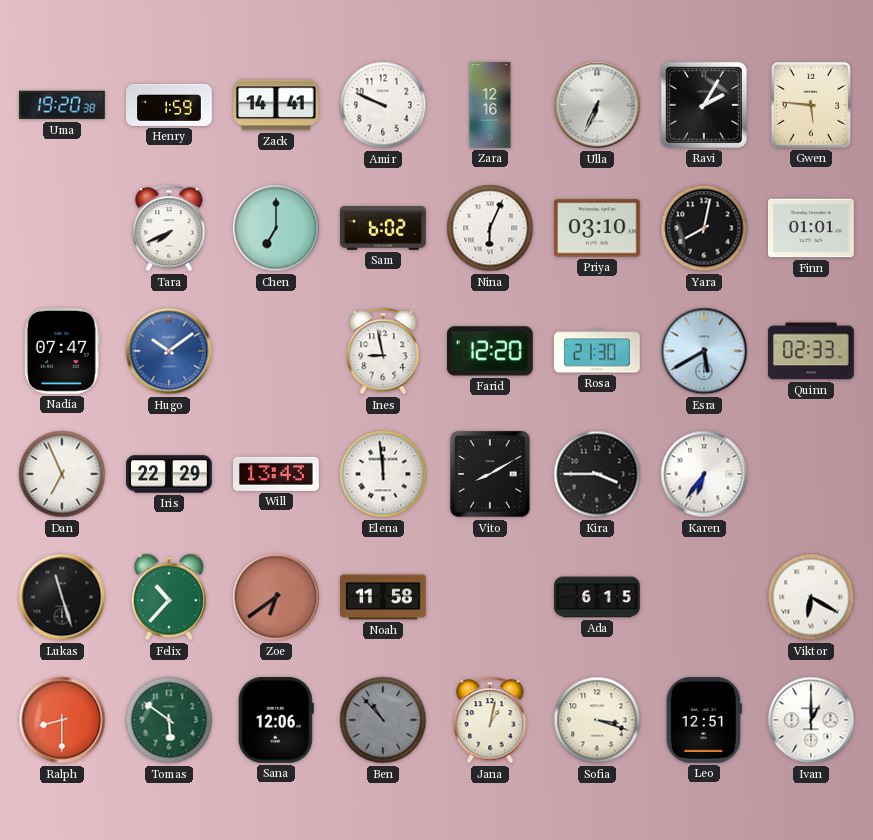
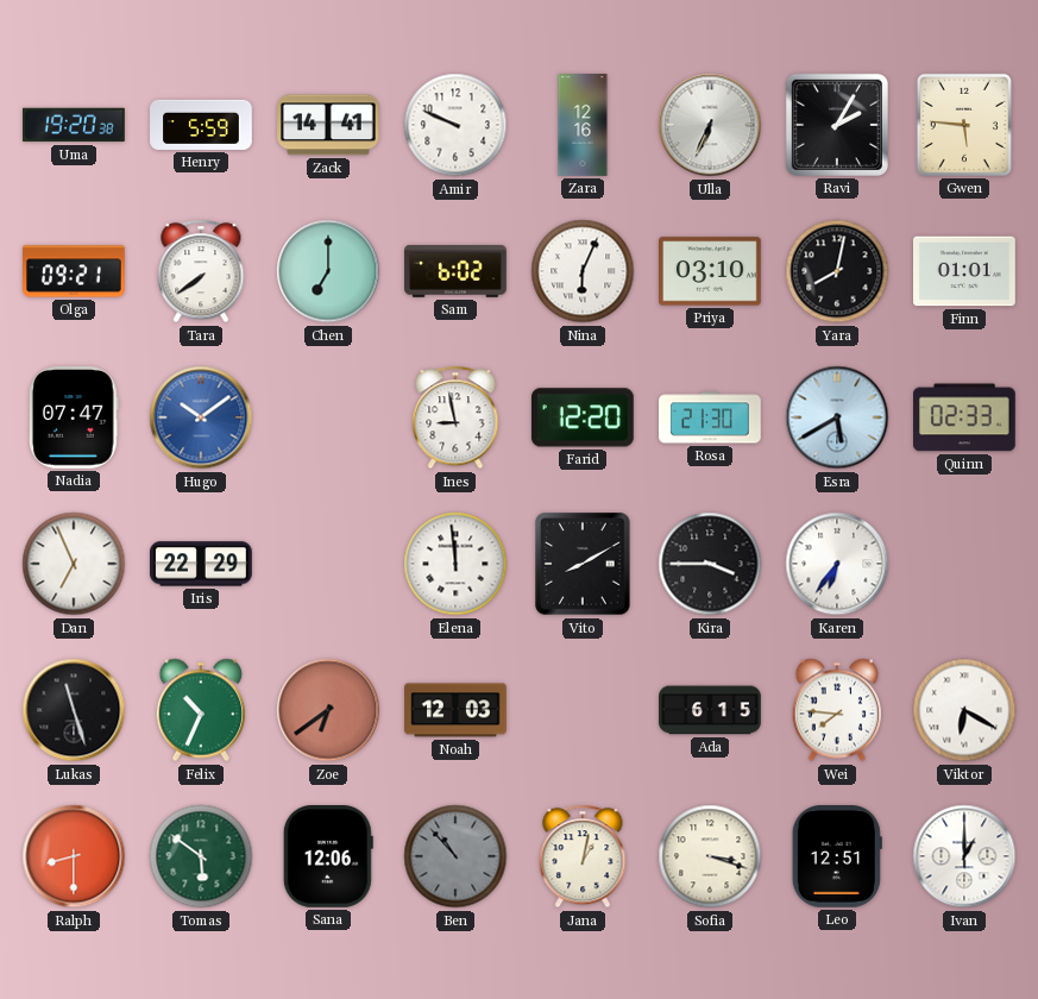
Henry: 1:59 -> 5:59 (201, 125)
Olga: none -> 09:21 (75, 271)
Tara: 7:41 -> 7:39 (201, 271)
Will: 13:43 -> none (277, 474)
Felix: 10:37 -> 10:34 (200, 710)
Noah: 11:58 -> 12:03 (455, 710)
Wei: none -> 7:46 (836, 710)
